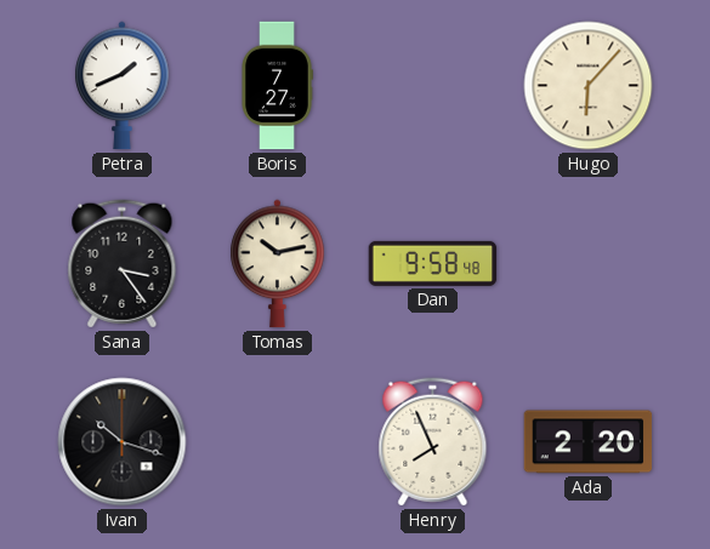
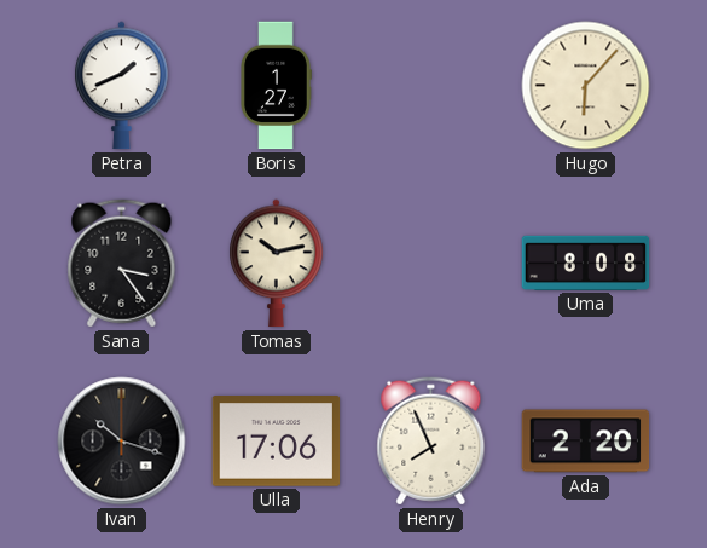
Boris: 7:27 -> 1:27 (277, 86)
Dan: 9:58 -> none (433, 263)
Uma: none -> 8:08 (586, 263)
Ulla: none -> 17:06 (277, 442)
